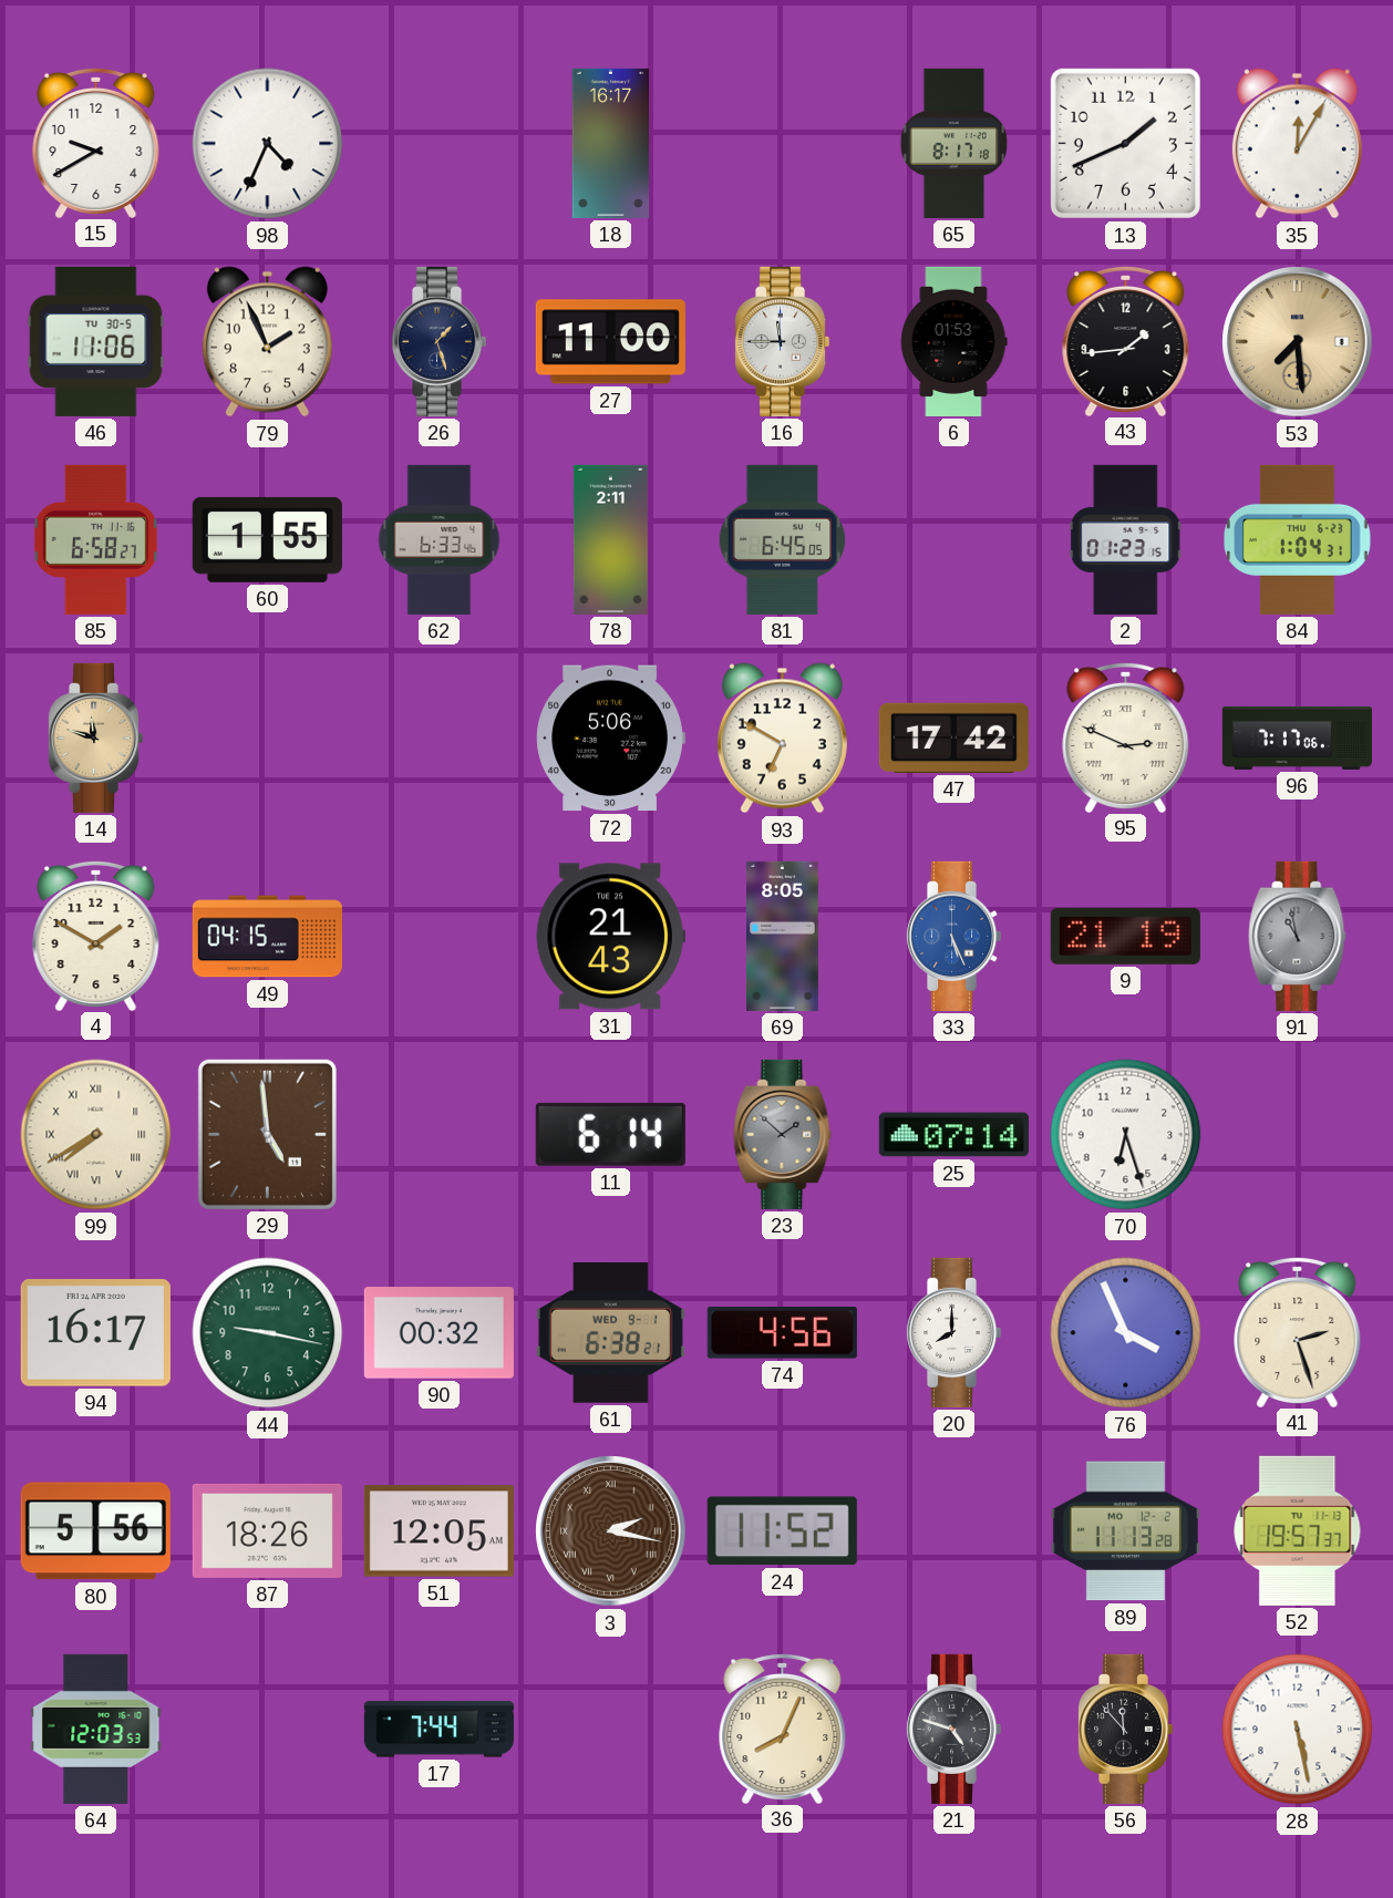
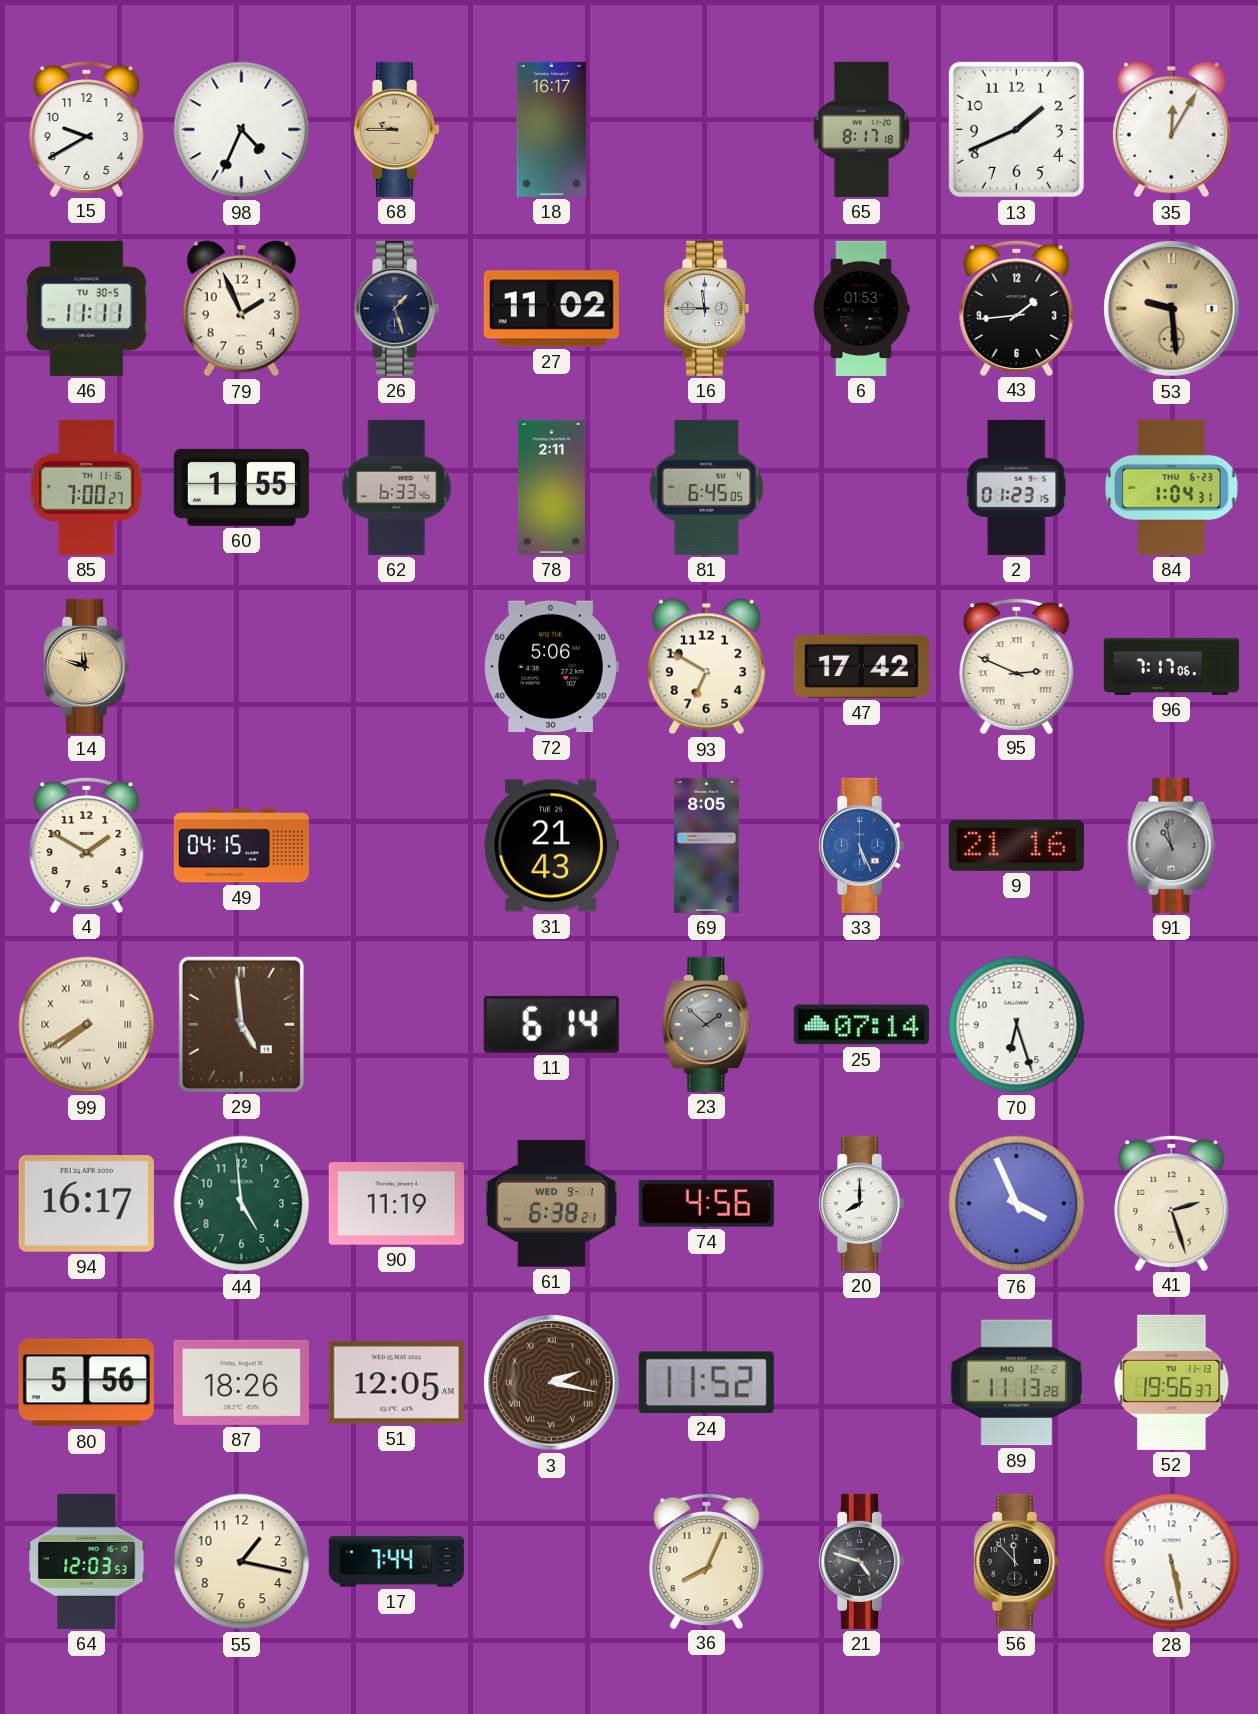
68: none -> 9:45 (396, 129)
46: 11:06 -> 11:11 (87, 308)
27: 11:00 -> 11:02 (551, 309)
53: 7:29 -> 9:29 (1172, 309)
85: 6:58 -> 7:00 (86, 487)
9: 21:19 -> 21:16 (1016, 845)
44: 9:17 -> 4:59 (242, 1204)
90: 00:32 -> 11:19 (396, 1204)
52: 19:57 -> 19:56 (1172, 1382)
55: none -> 1:17 (242, 1562)
